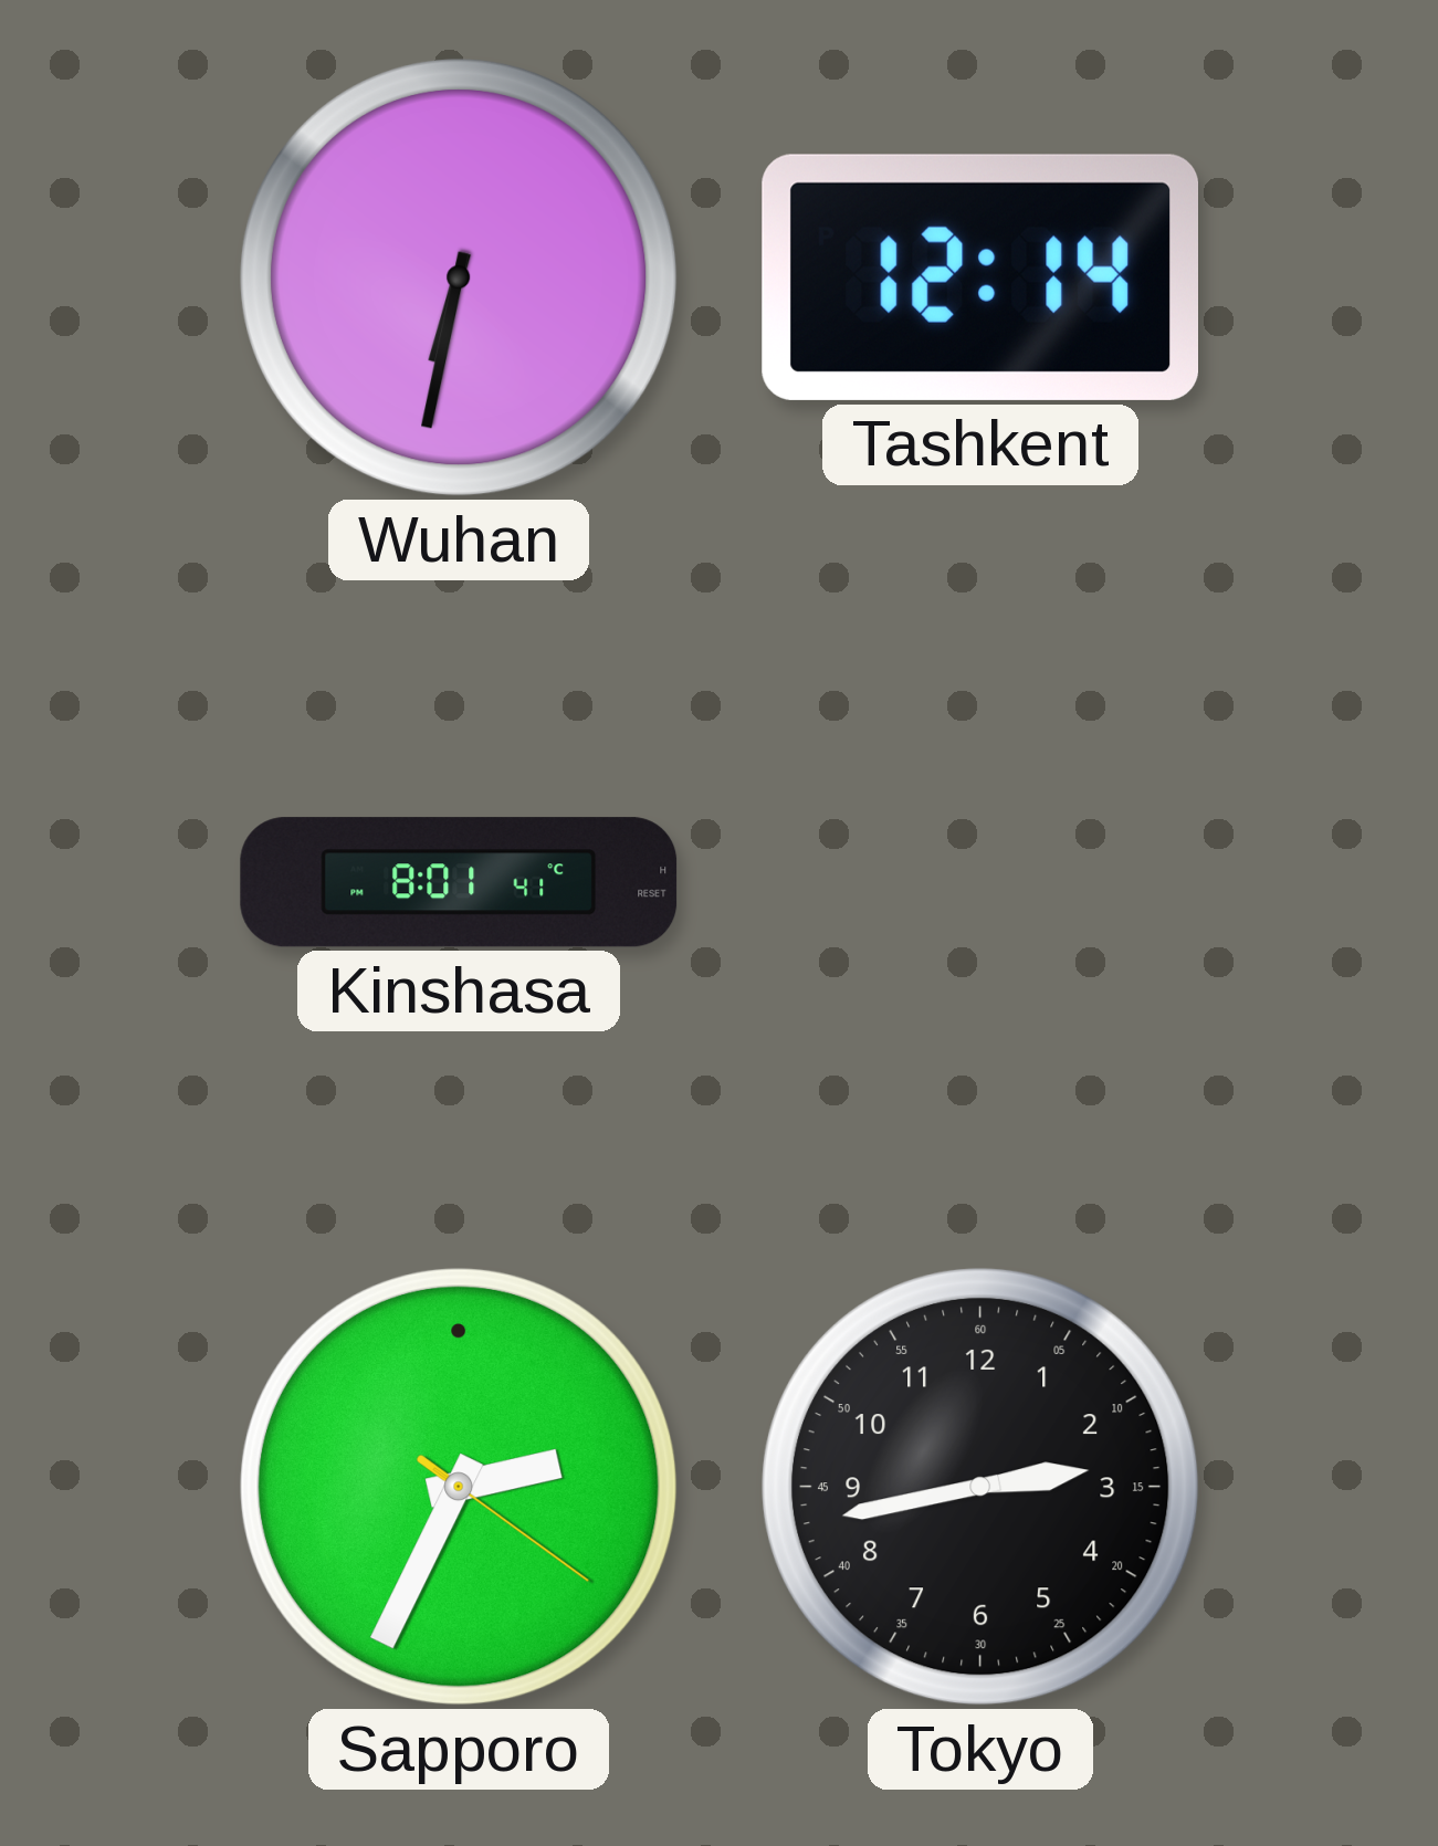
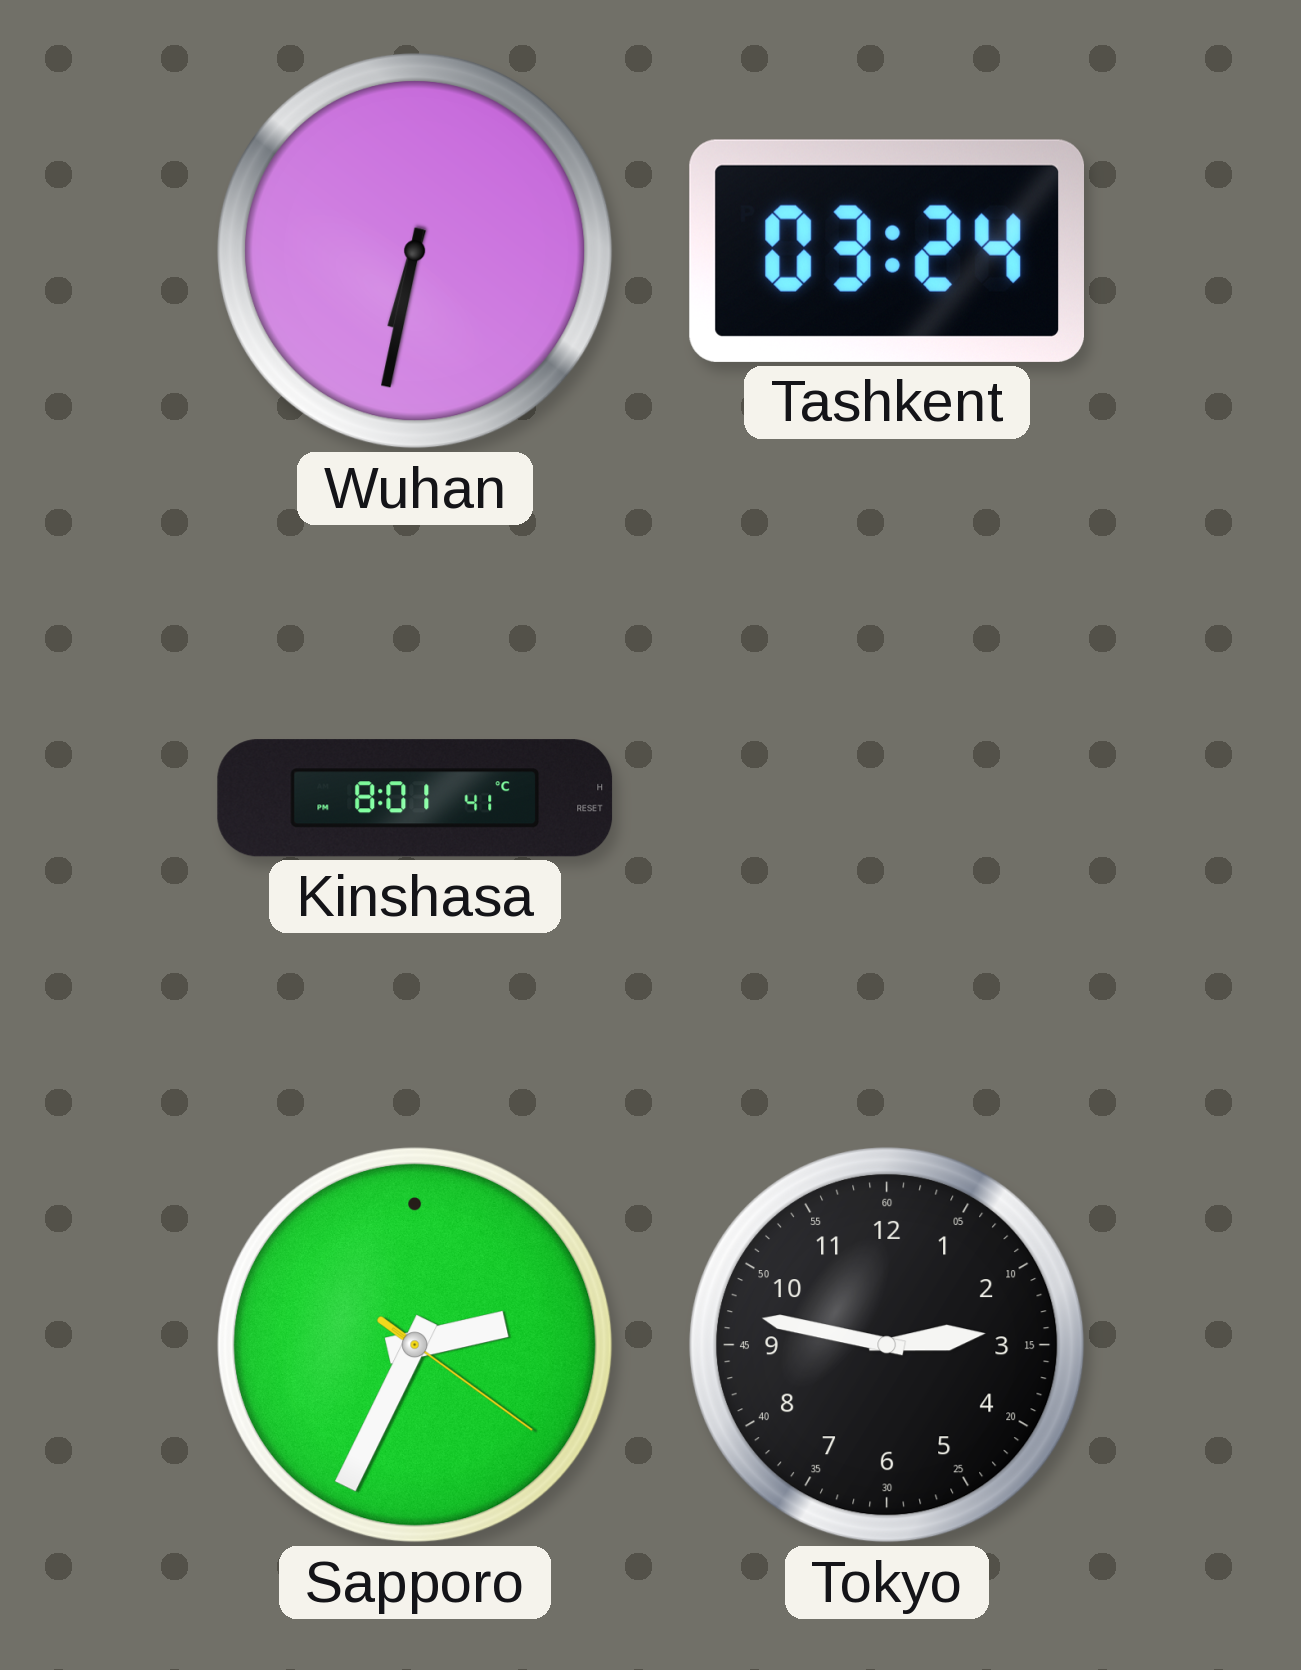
Tashkent: 12:14 -> 03:24 (886, 251)
Tokyo: 2:43 -> 2:47 (887, 1345)
